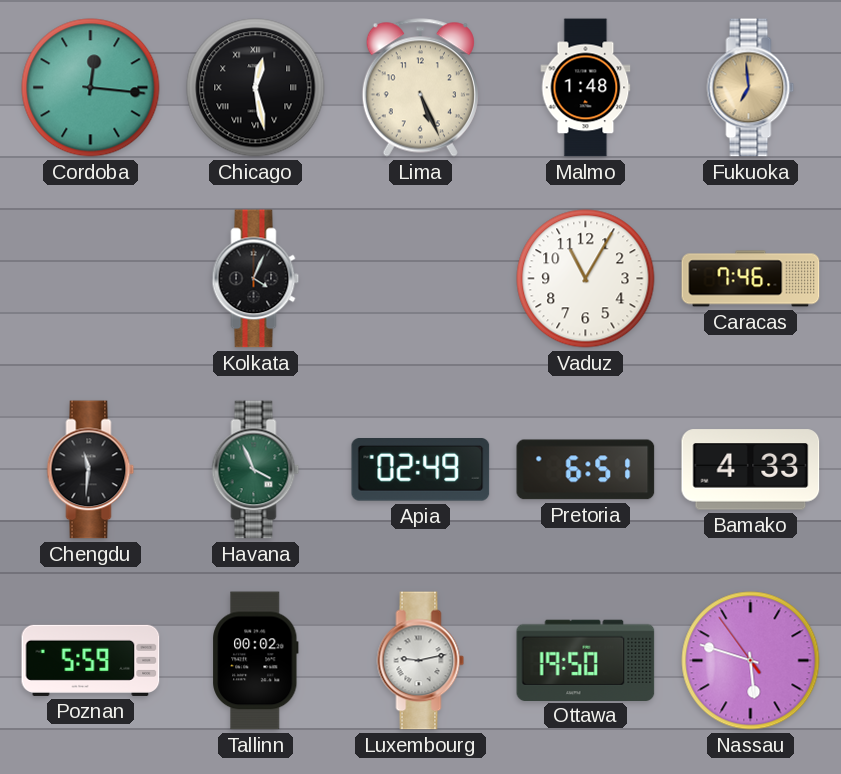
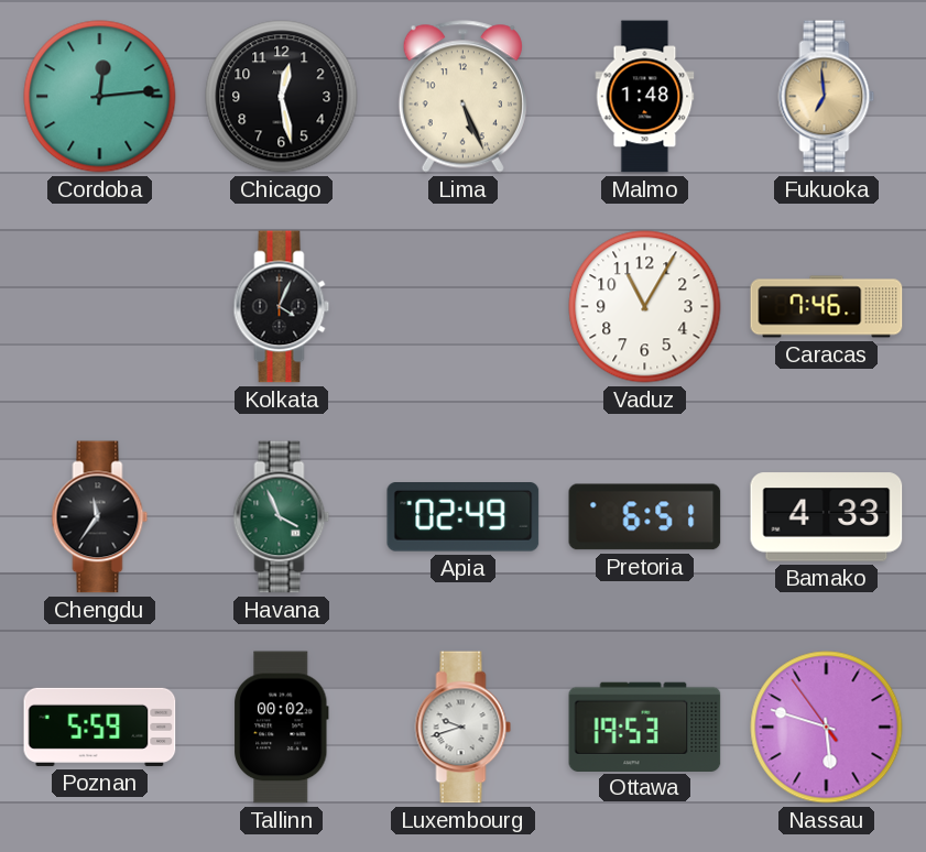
Cordoba: 12:16 -> 12:14 (100, 97)
Chicago numerals: Roman -> Arabic (282, 97)
Chengdu: 11:31 -> 11:36 (100, 517)
Luxembourg: 9:13 -> 9:42 (464, 728)
Ottawa: 19:50 -> 19:53 (645, 727)
